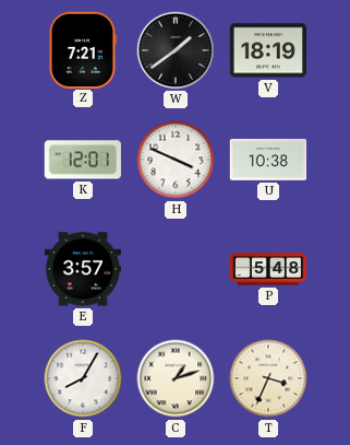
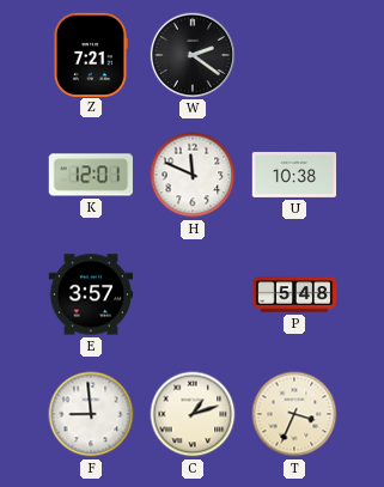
W: 1:39 -> 2:21 (191, 54)
V: 18:19 -> none (268, 50)
H: 3:49 -> 11:49 (193, 175)
F: 8:05 -> 8:59 (91, 414)
